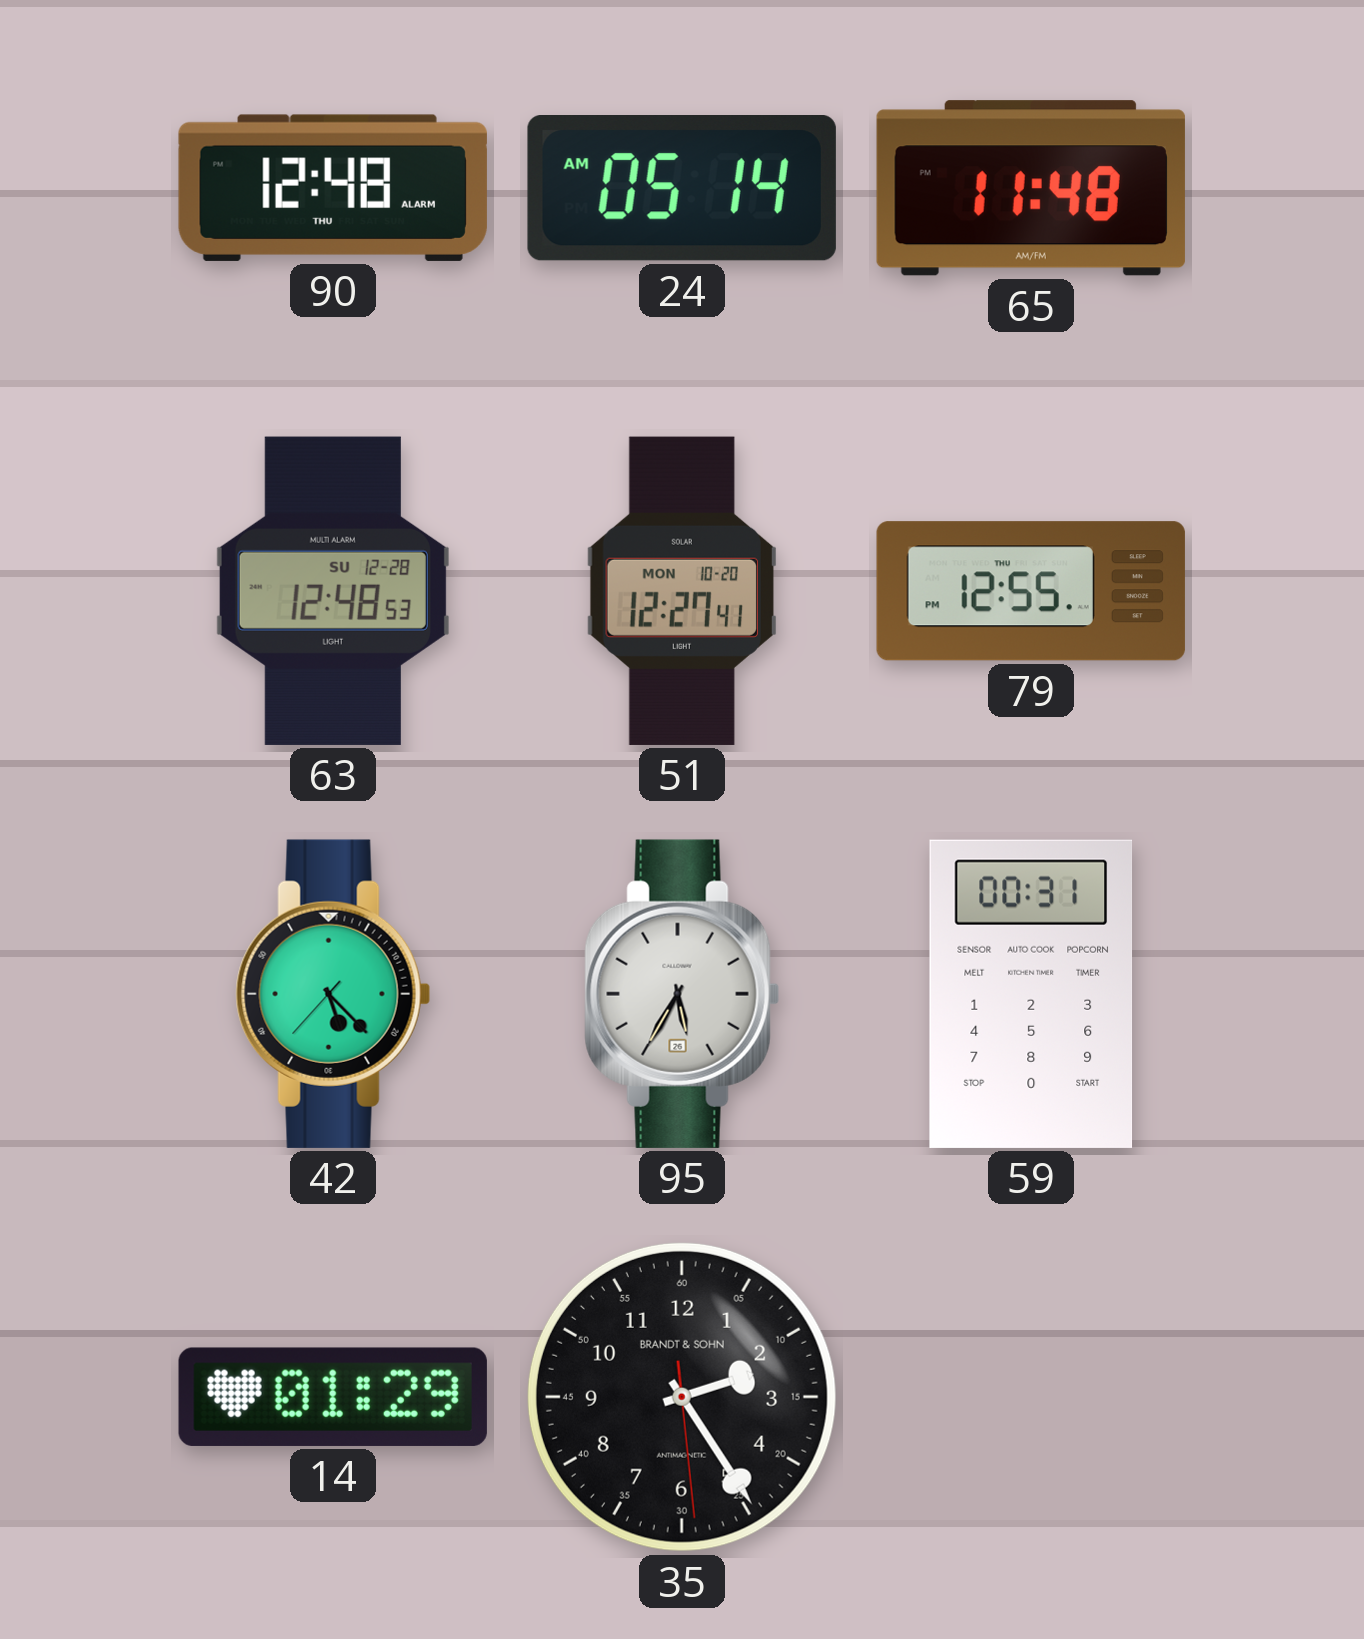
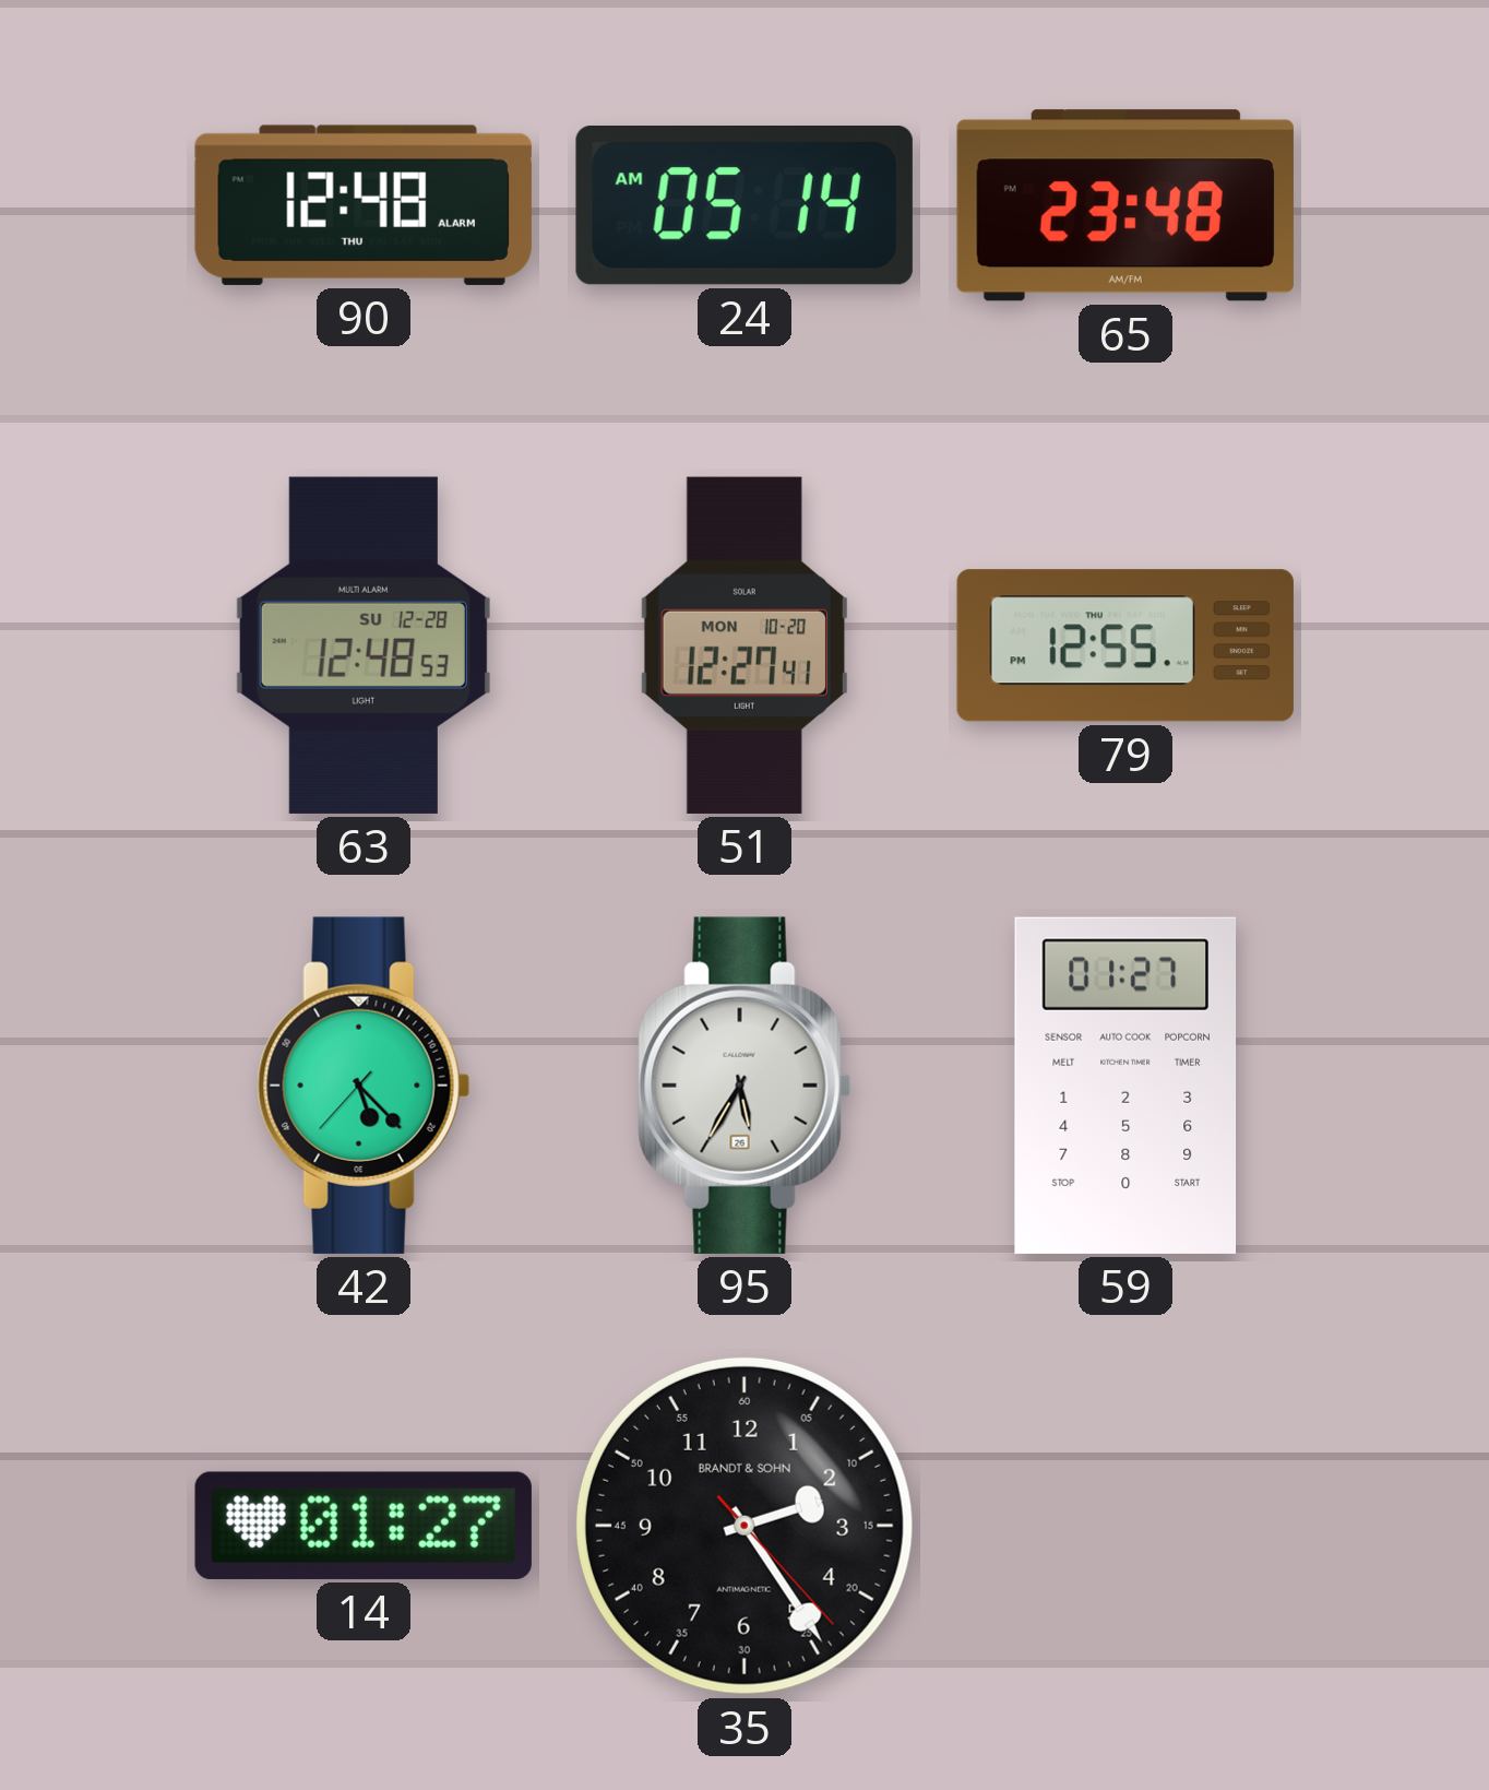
65: 11:48 -> 23:48 (1125, 205)
59: 00:31 -> 01:27 (1125, 1086)
14: 01:29 -> 01:27 (364, 1526)
35: 2:24:29 -> 2:24:23 (744, 1526)
